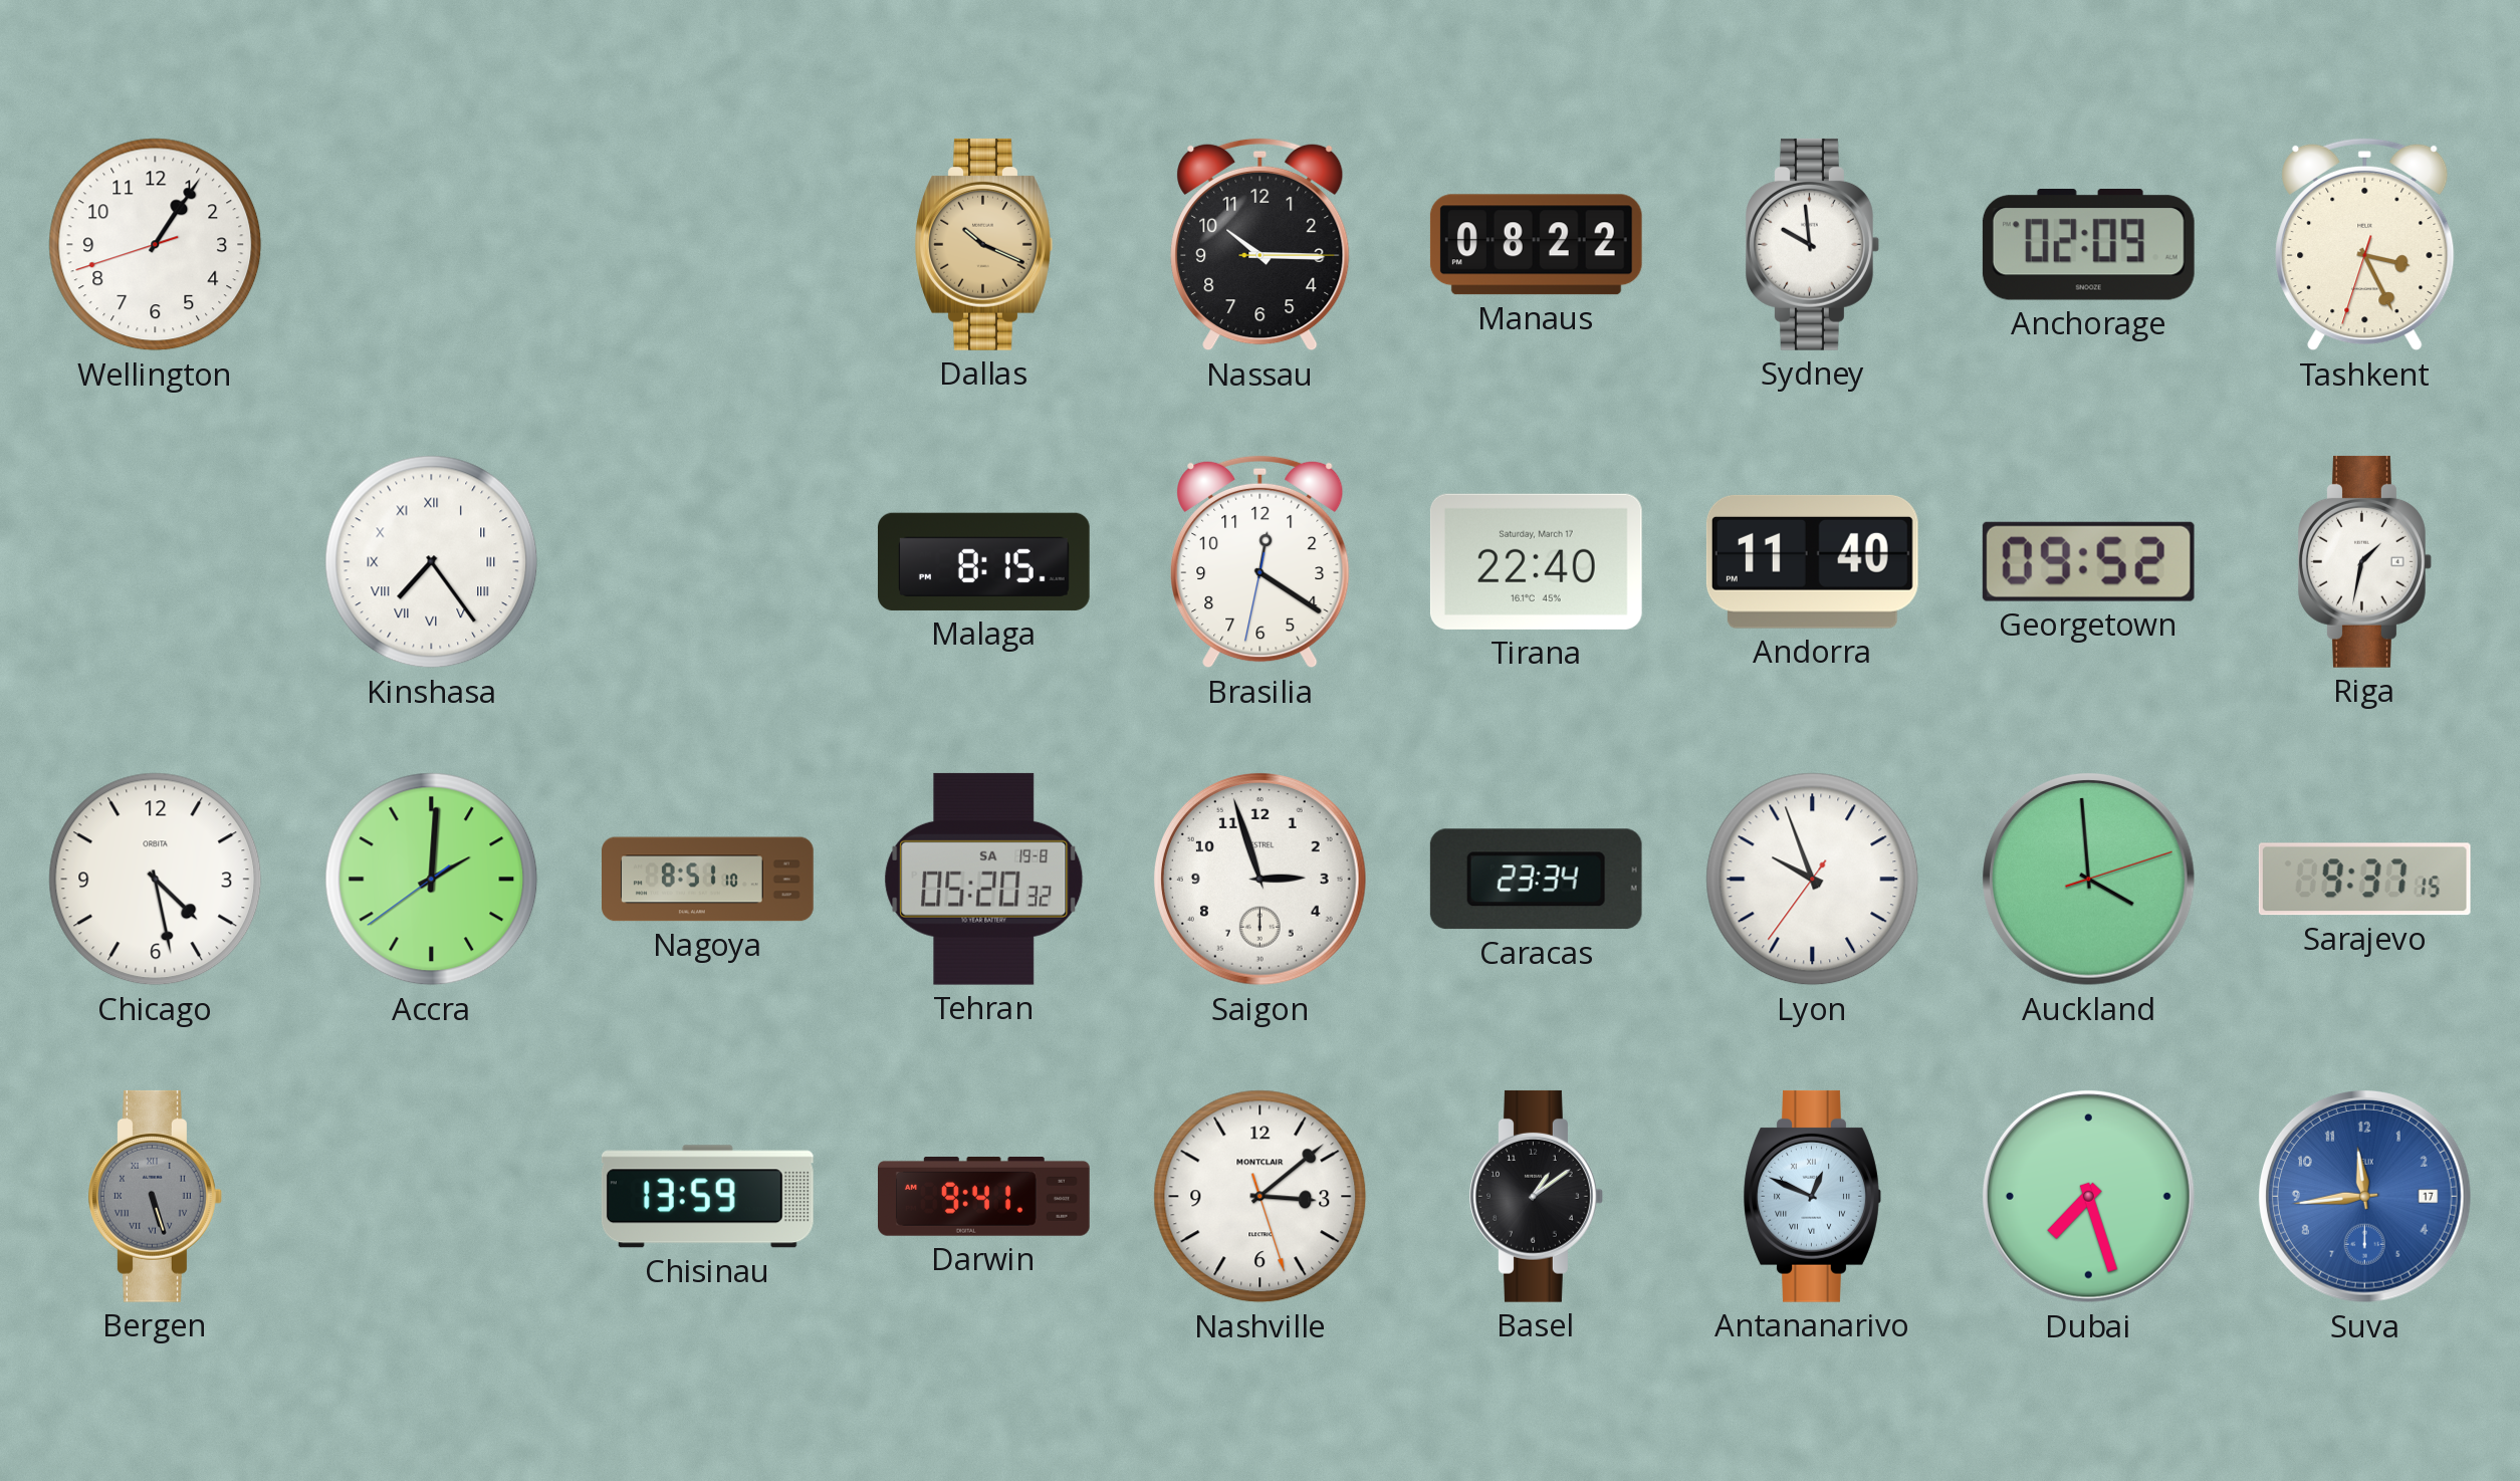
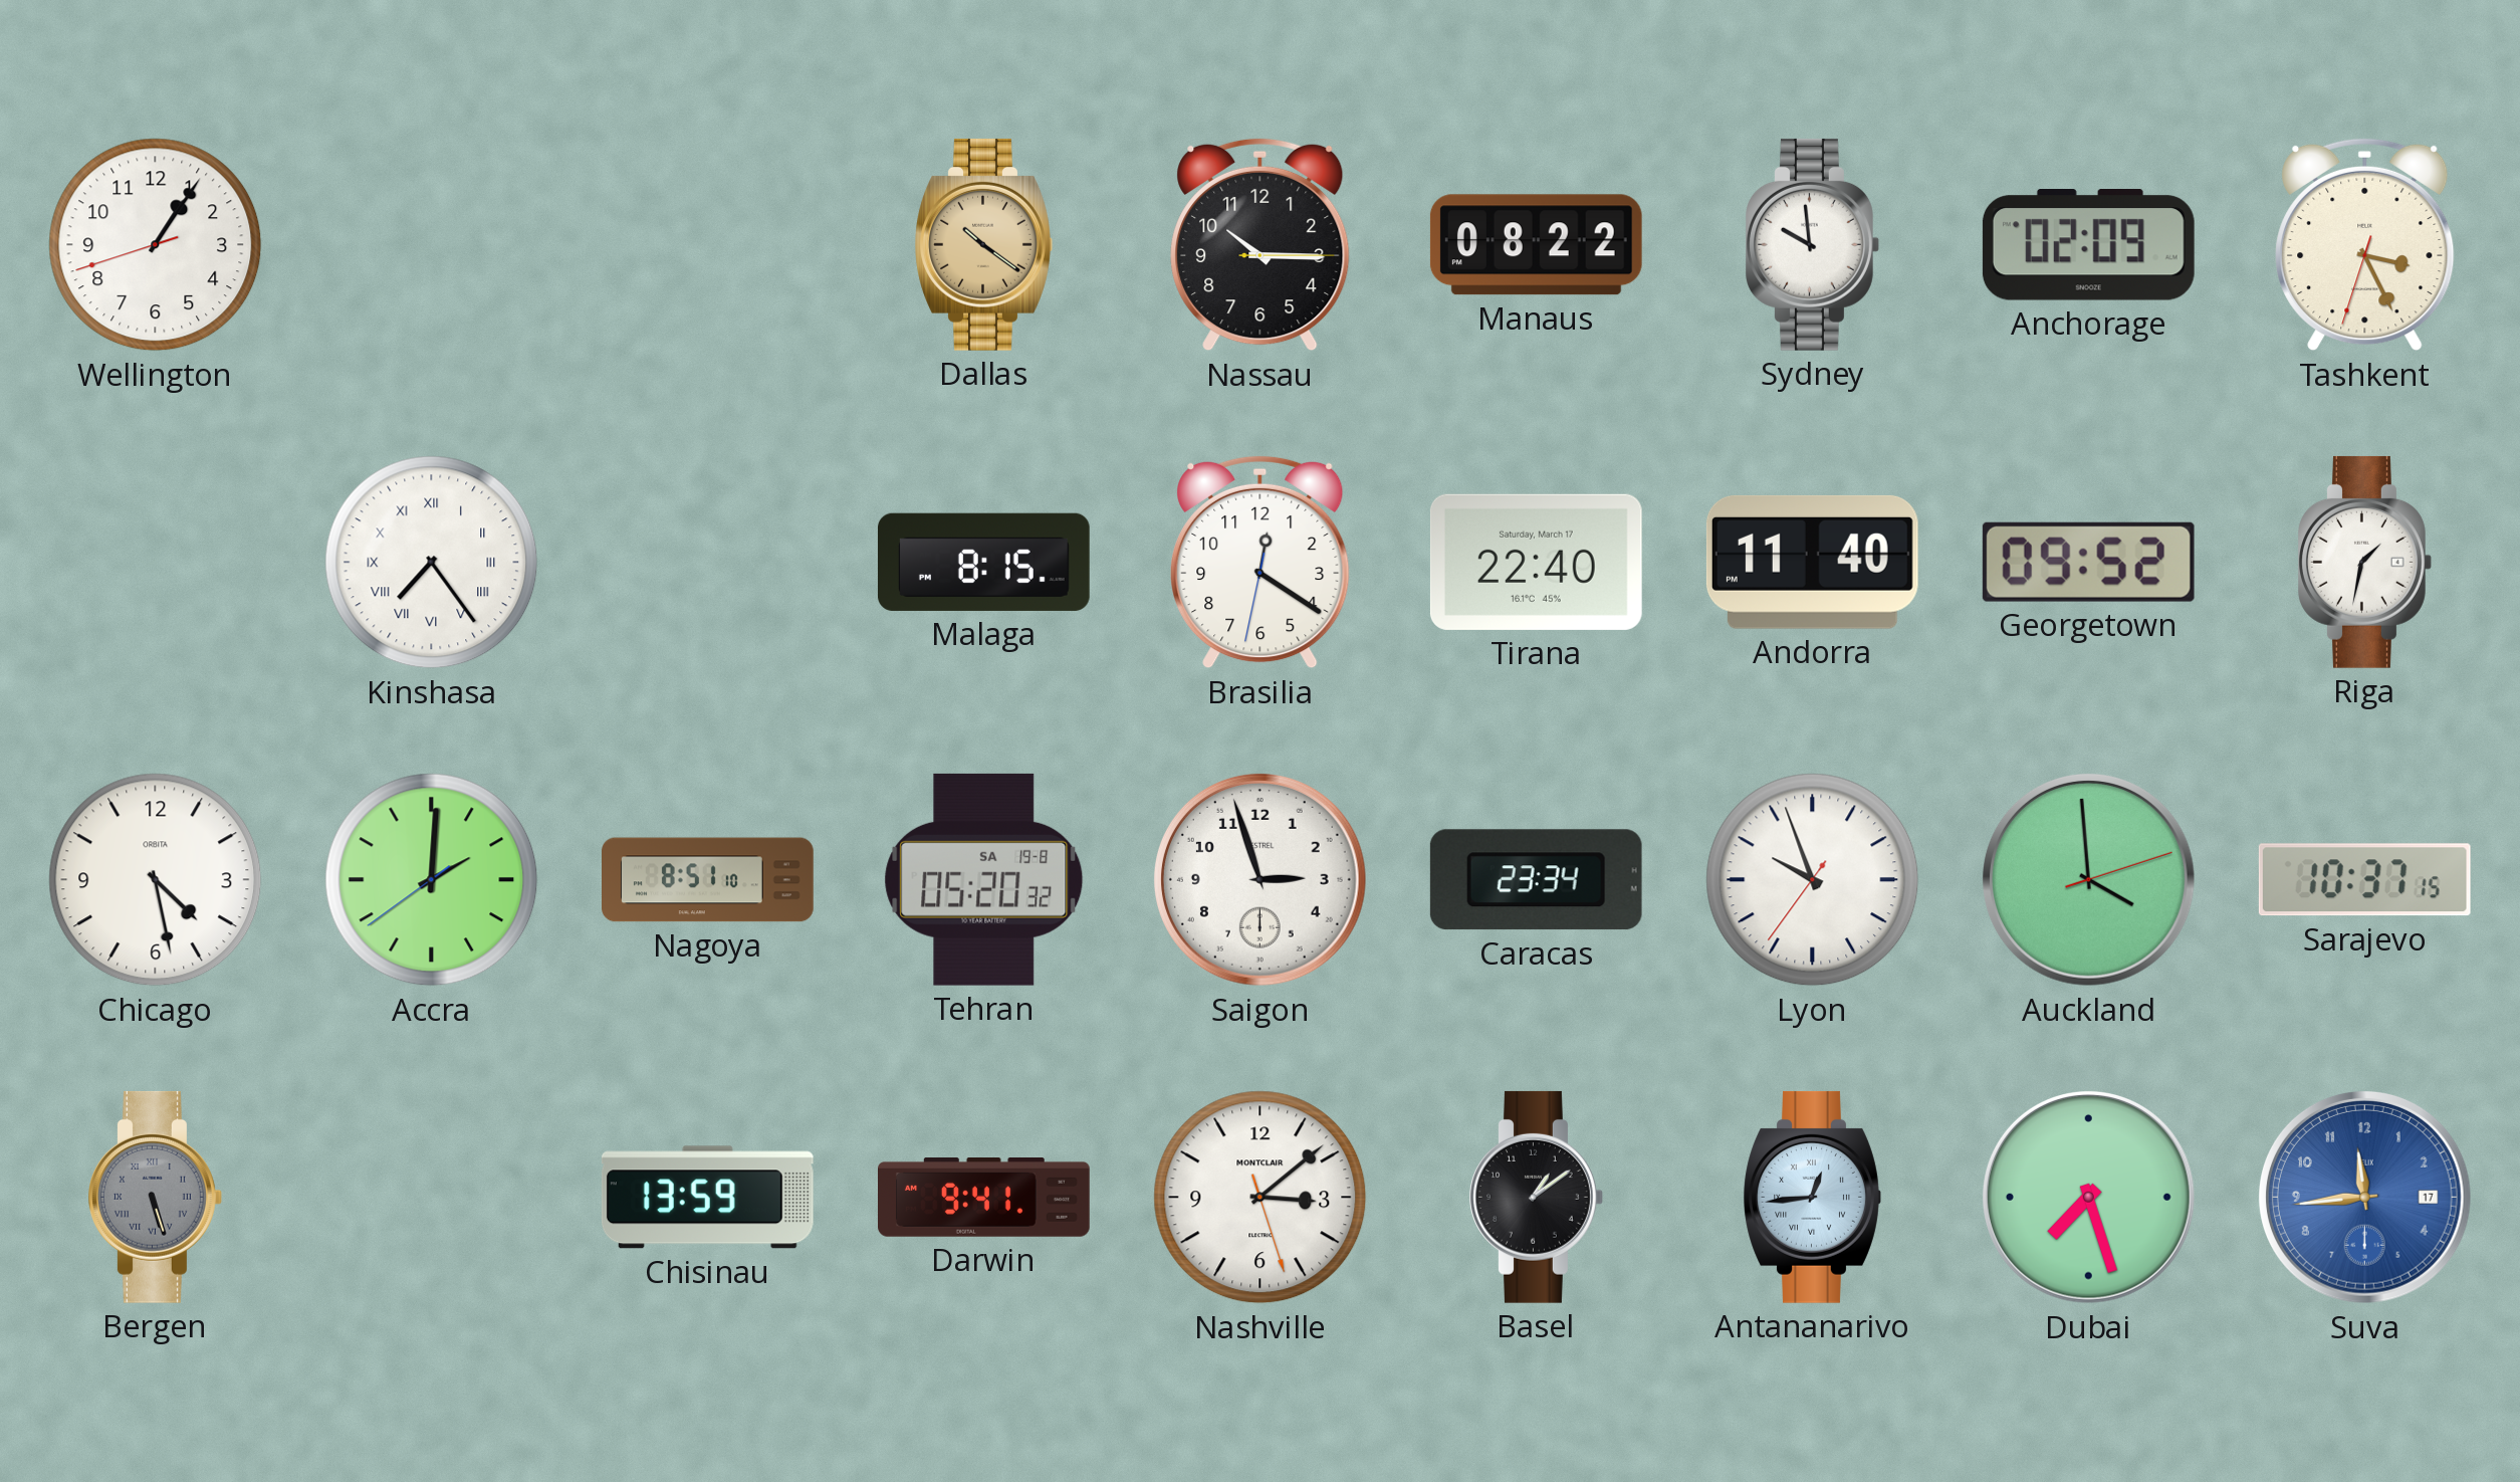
Dallas: 10:19 -> 10:21 (983, 244)
Sarajevo: 9:37 -> 10:37 (2364, 880)
Antananarivo: 12:49 -> 12:44 (1812, 1197)
